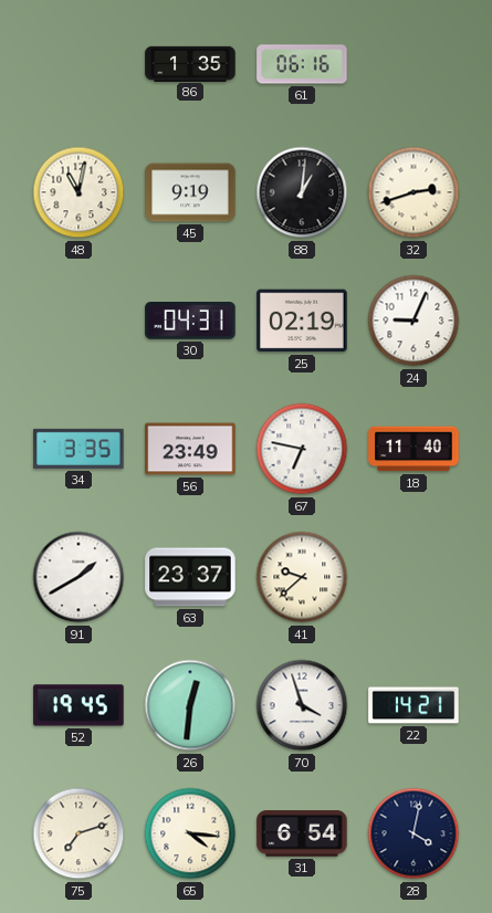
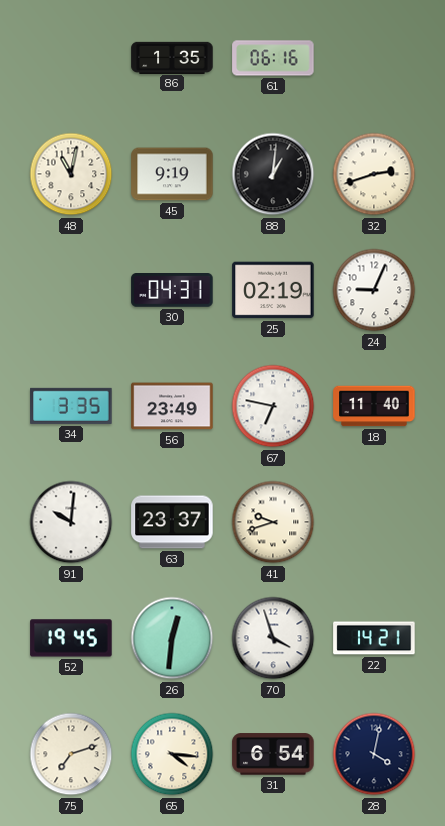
91: 1:40 -> 10:01 (71, 522)
41: 9:38 -> 9:42 (273, 522)
